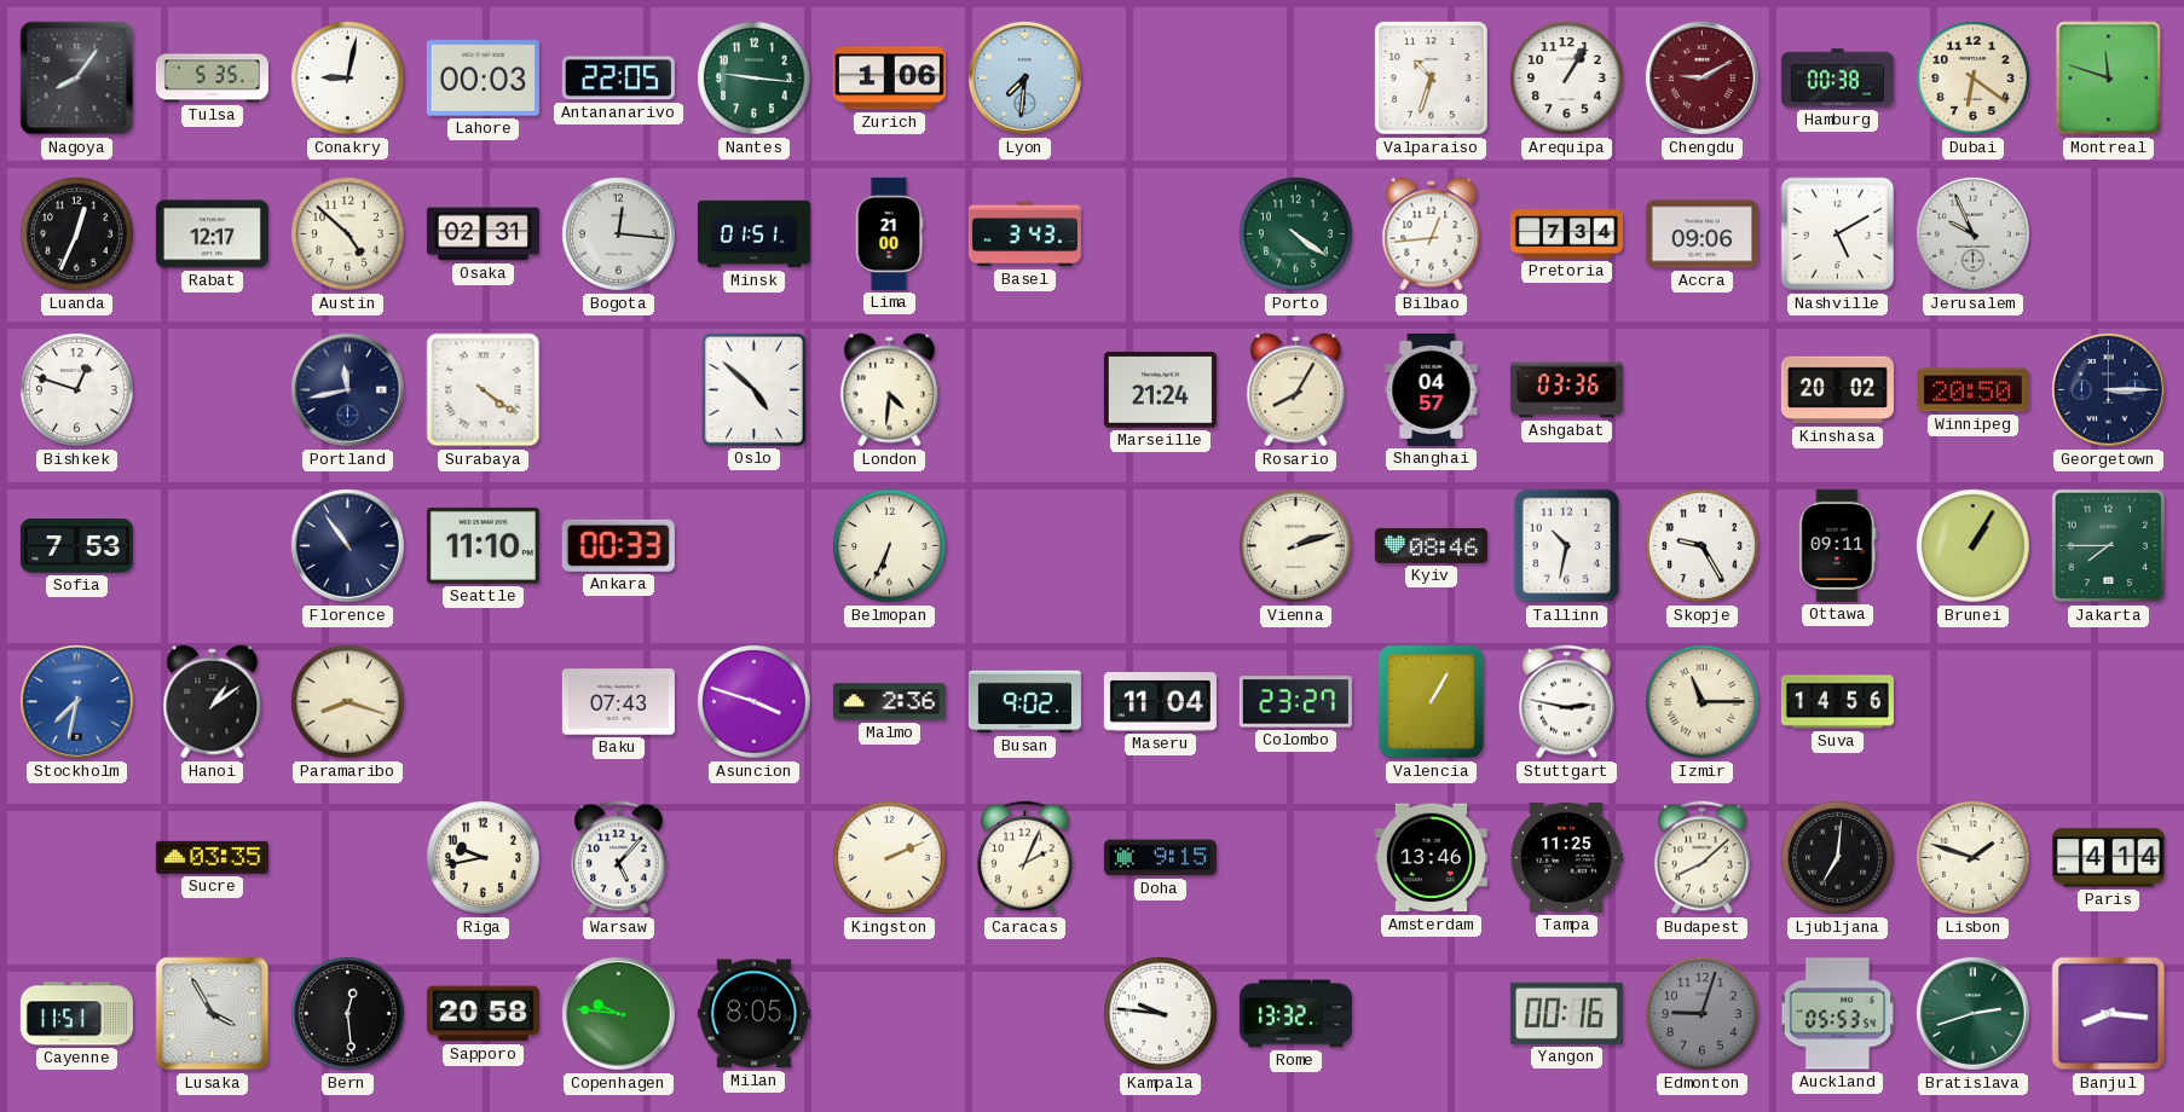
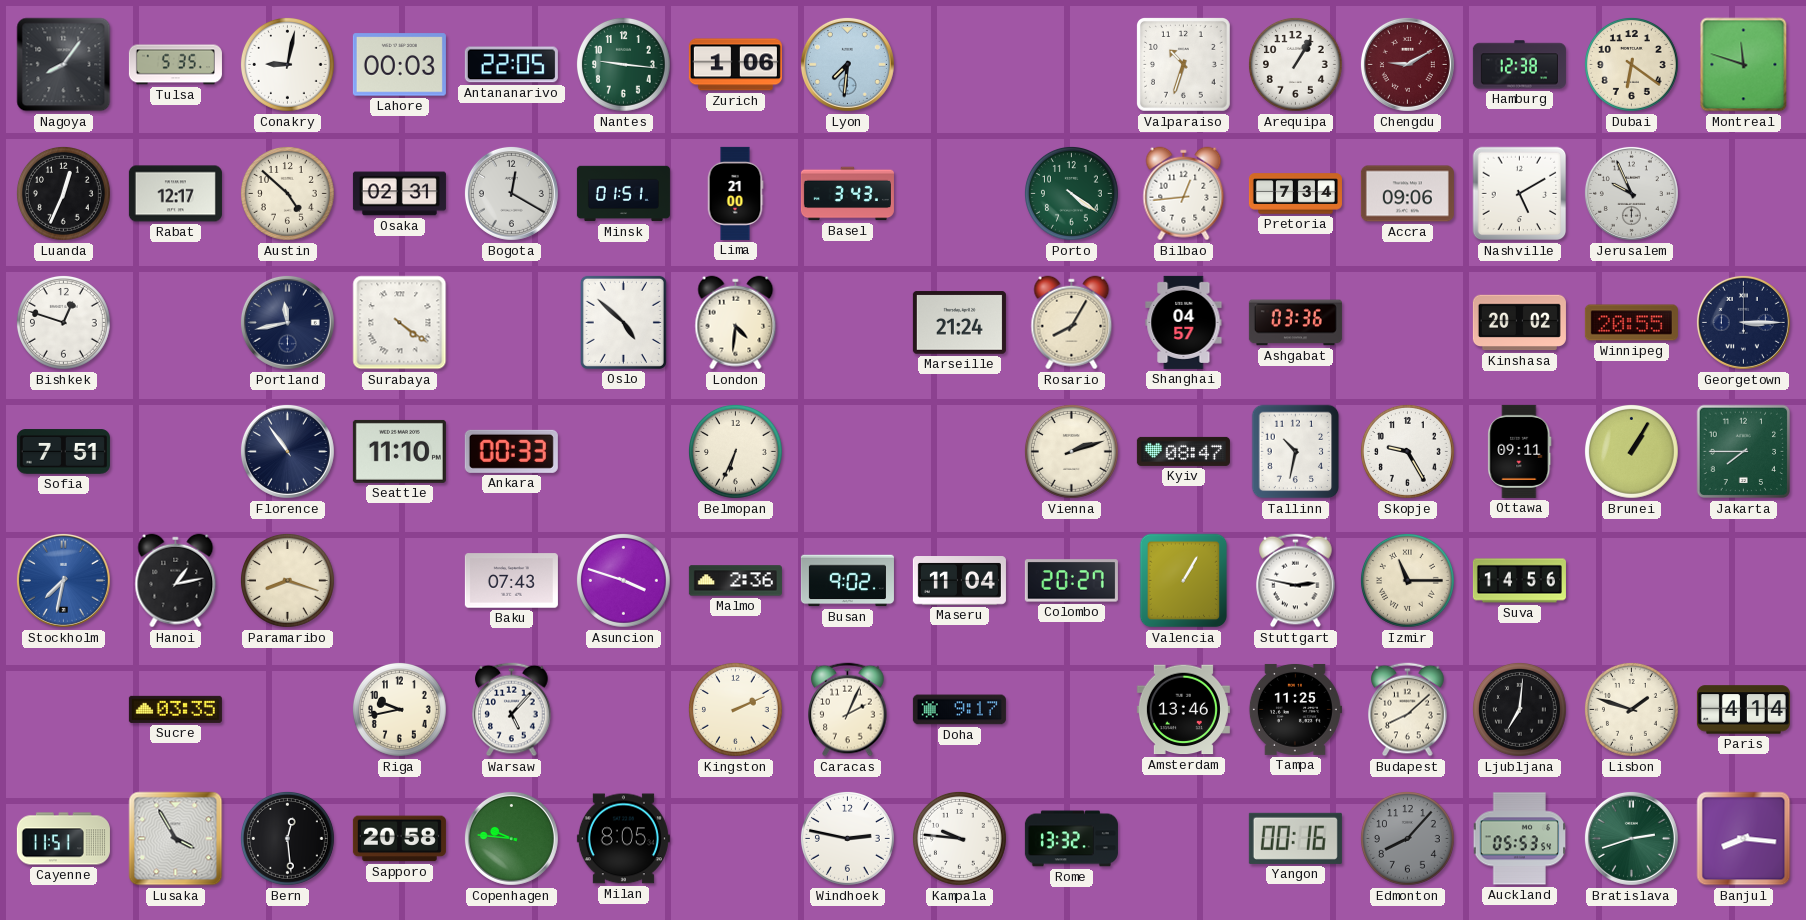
Hamburg: 00:38 -> 12:38 (1519, 65)
Bogota: 12:16 -> 12:20 (511, 193)
Winnipeg: 20:50 -> 20:55 (1631, 323)
Sofia: 7:53 -> 7:51 (63, 452)
Kyiv: 08:46 -> 08:47 (1183, 451)
Hanoi: 1:09 -> 1:13 (176, 581)
Colombo: 23:27 -> 20:27 (1071, 581)
Doha: 9:15 -> 9:17 (959, 710)
Windhoek: none -> 2:47 (848, 839)
Edmonton: 9:03 -> 8:07 (1408, 839)
